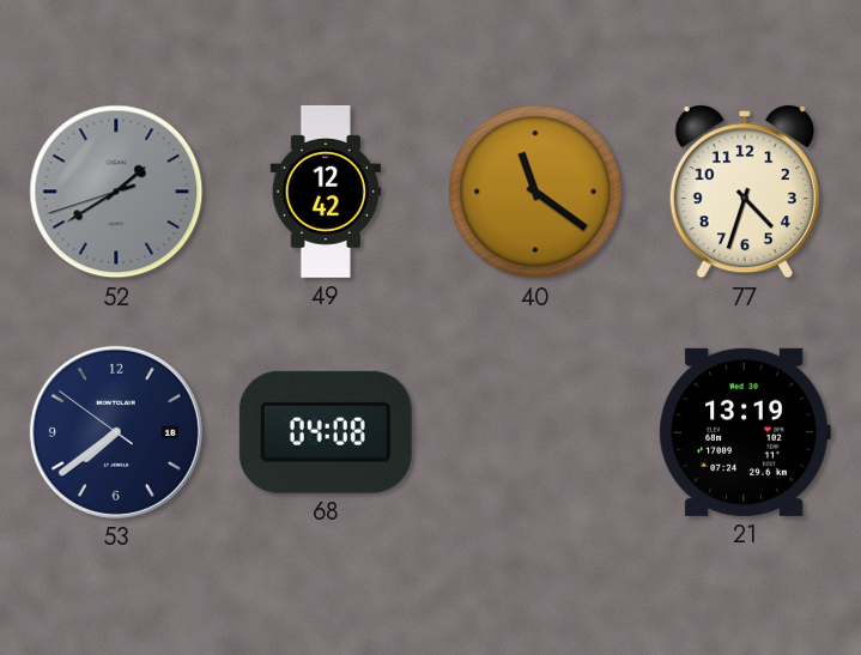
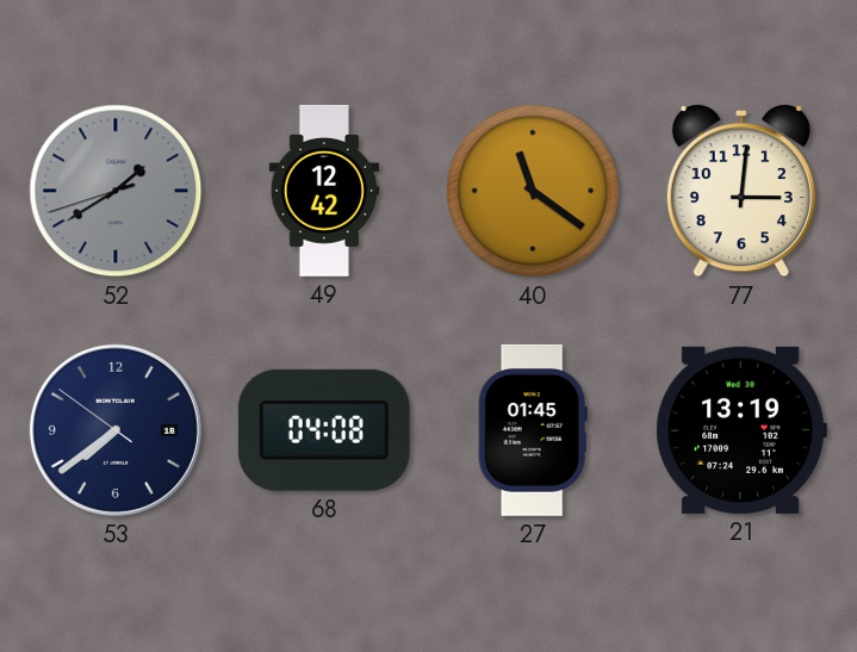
77: 4:33 -> 3:01 (741, 192)
27: none -> 01:45 (533, 430)
